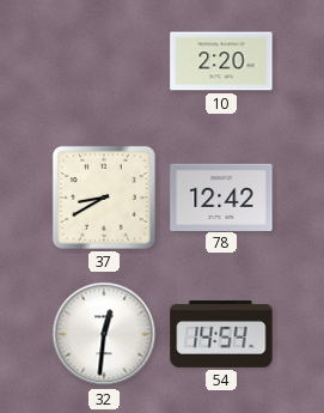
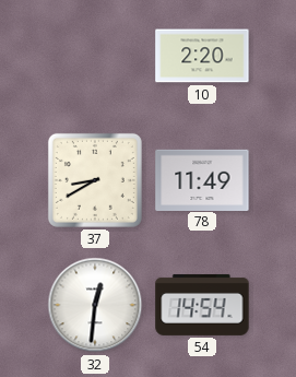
78: 12:42 -> 11:49 (202, 179)
